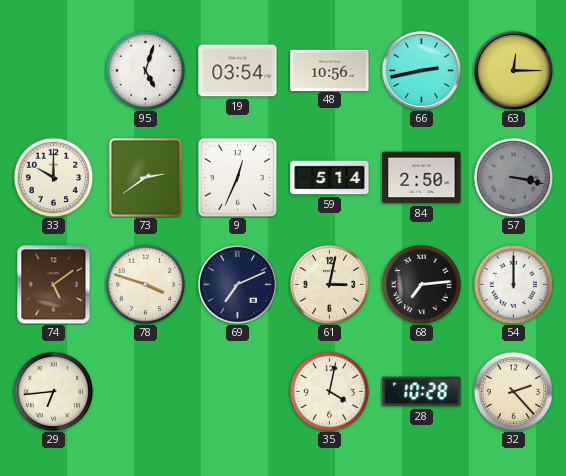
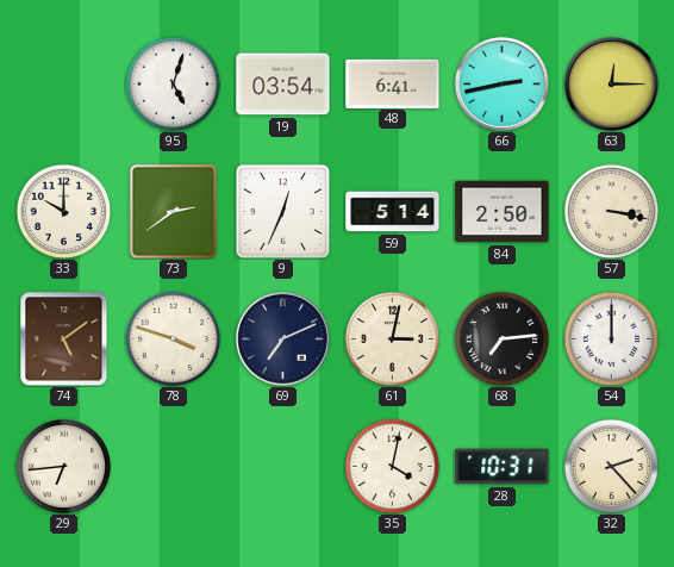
48: 10:56 -> 6:41 (393, 83)
57 dial: grey -> cream (611, 211)
28: 10:28 -> 10:31 (503, 467)
